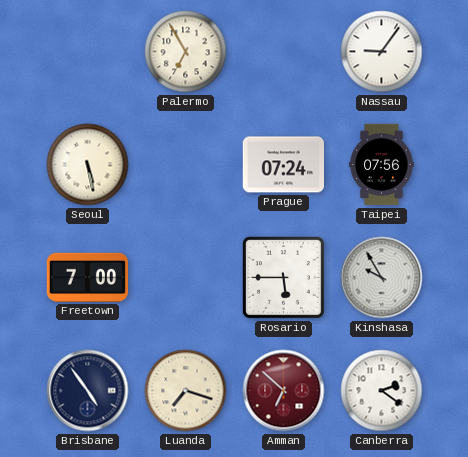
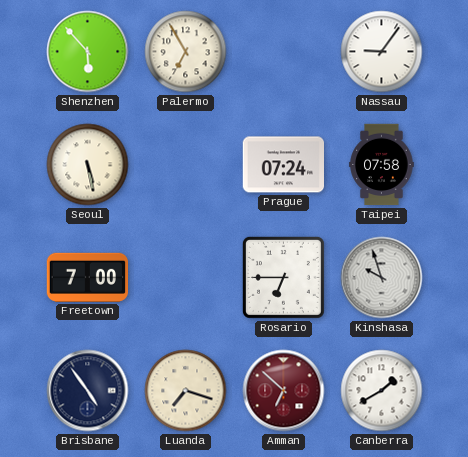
Shenzhen: none -> 5:53 (88, 52)
Taipei: 07:56 -> 07:58 (382, 165)
Rosario: 5:45 -> 6:45 (283, 277)
Kinshasa: 9:55 -> 9:57 (382, 278)
Canberra: 2:21 -> 1:40 (382, 391)
